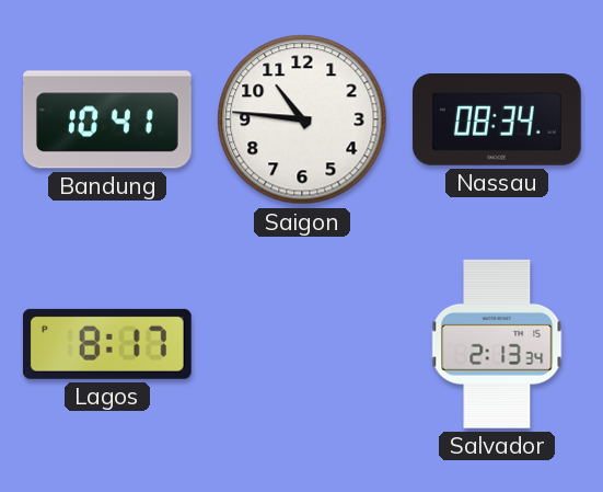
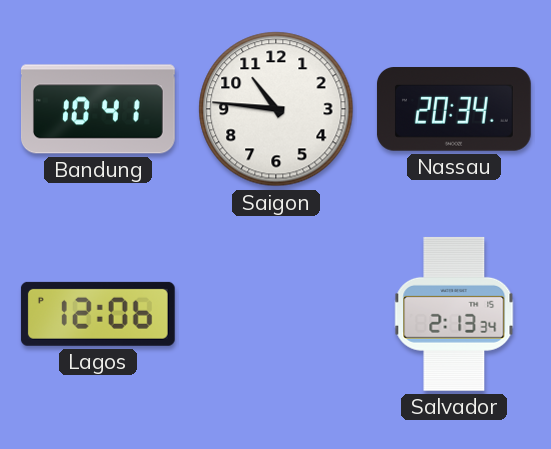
Nassau: 08:34 -> 20:34 (454, 110)
Lagos: 8:17 -> 12:06 (98, 314)
